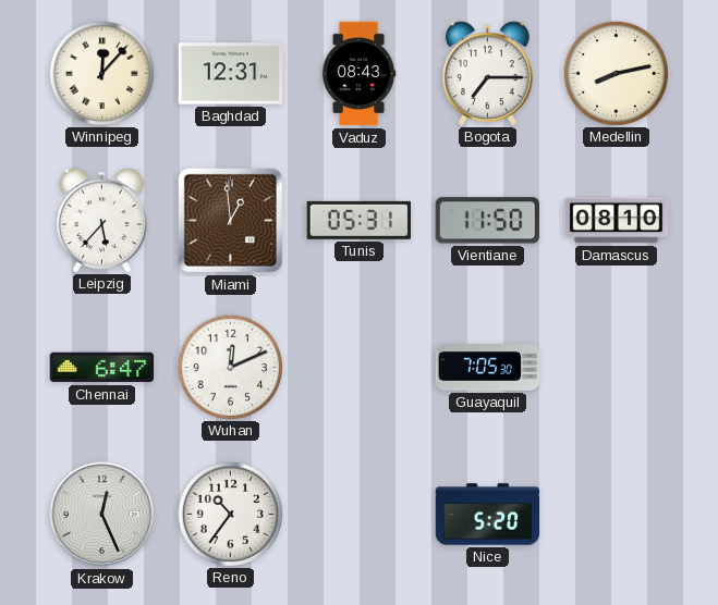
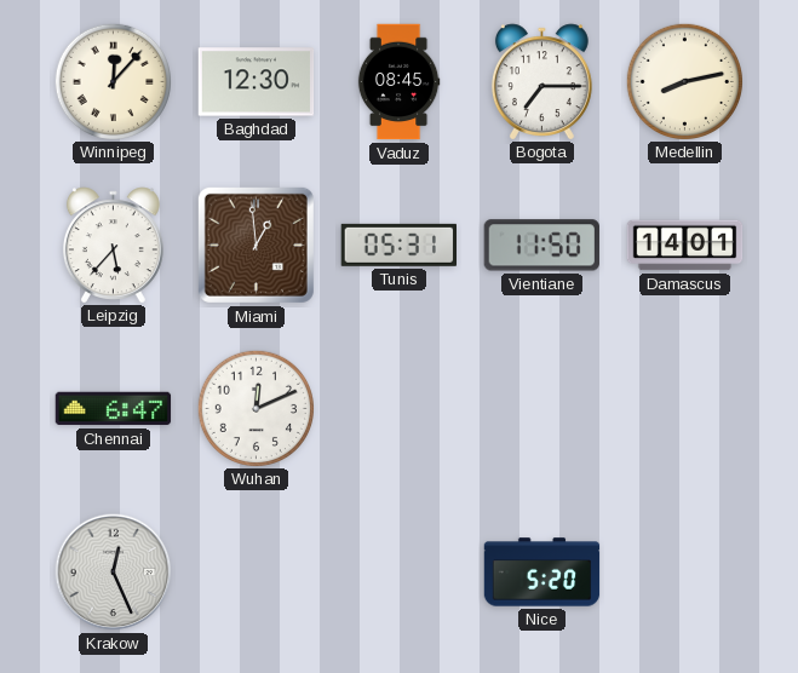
Baghdad: 12:31 -> 12:30 (257, 82)
Vaduz: 08:43 -> 08:45 (398, 82)
Damascus: 08:10 -> 14:01 (685, 246)
Guayaquil: 7:05 -> none (488, 368)
Reno: 10:36 -> none (230, 514)
